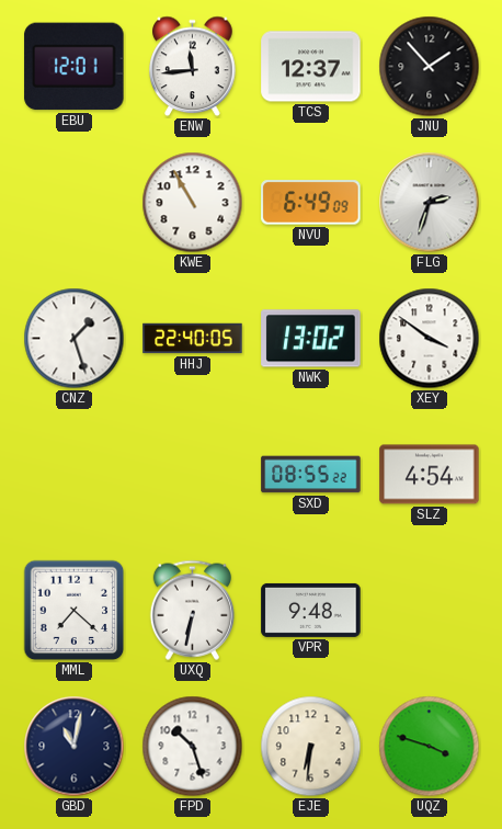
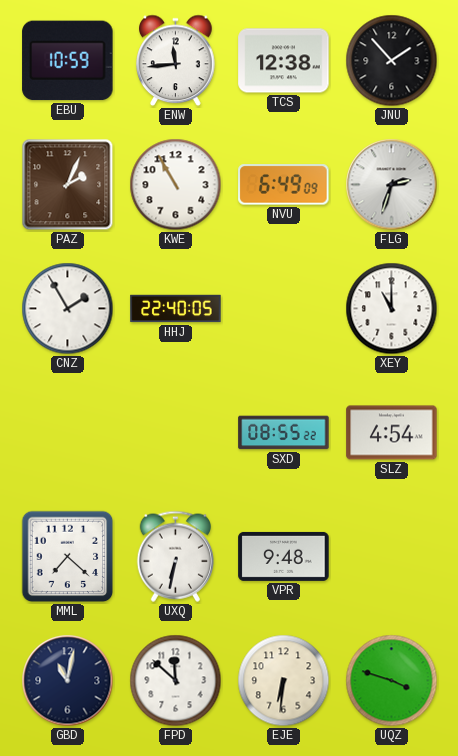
EBU: 12:01 -> 10:59 (68, 61)
TCS: 12:37 -> 12:38 (284, 61)
PAZ: none -> 2:04 (68, 185)
CNZ: 1:27 -> 1:55 (68, 309)
NWK: 13:02 -> none (311, 339)
XEY: 3:51 -> 11:00 (392, 309)
FPD: 10:27 -> 11:52 (176, 681)
